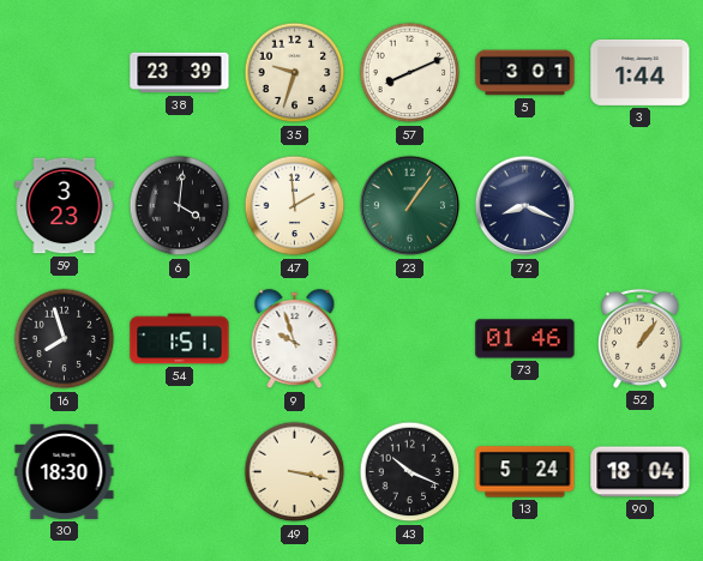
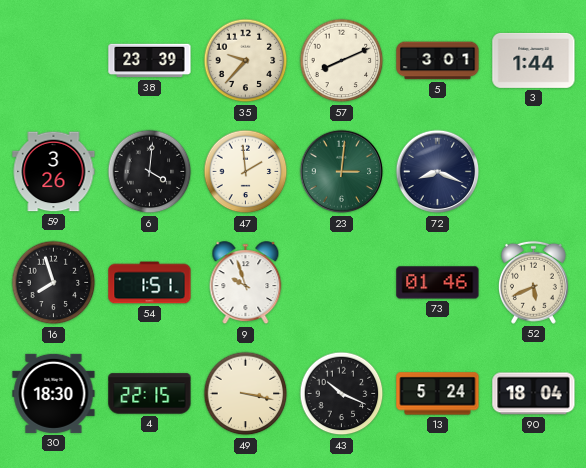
35: 9:33 -> 9:37 (246, 61)
59: 3:23 -> 3:26 (54, 172)
23: 1:06 -> 3:01 (342, 172)
52: 1:06 -> 5:41 (533, 282)
4: none -> 22:15 (150, 394)
